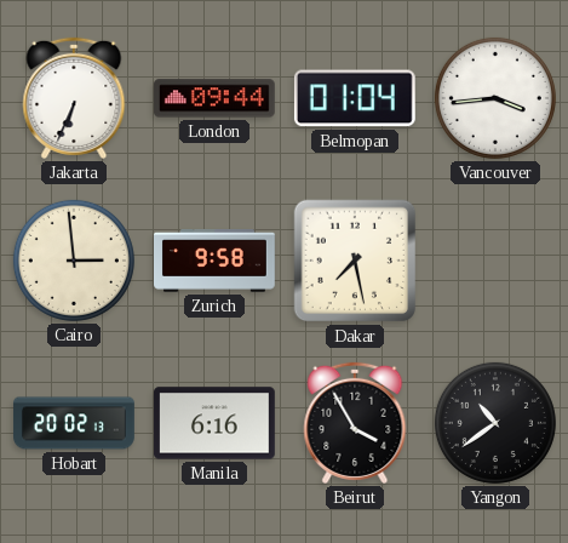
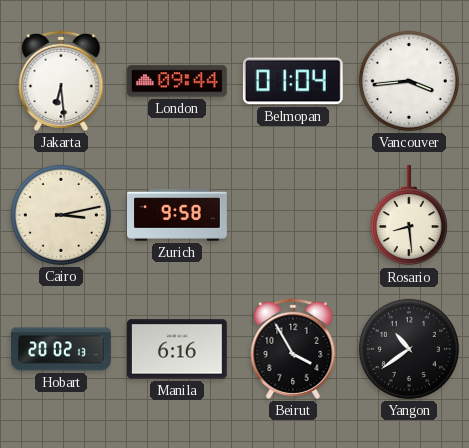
Jakarta: 6:34 -> 6:29 (61, 81)
Cairo: 2:59 -> 3:13 (61, 215)
Dakar: 7:28 -> none (355, 261)
Rosario: none -> 8:29 (409, 215)
